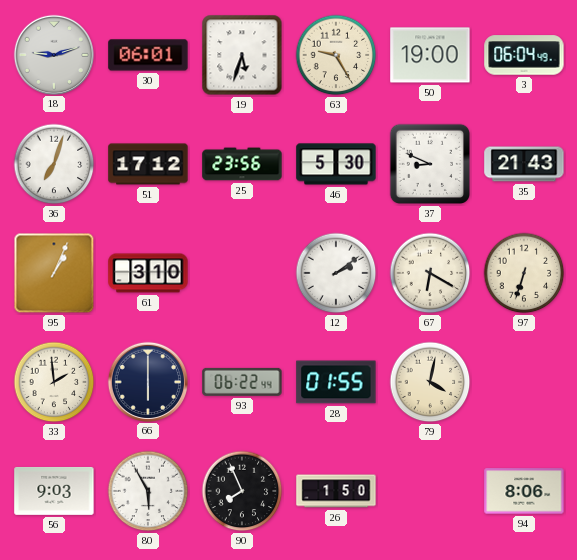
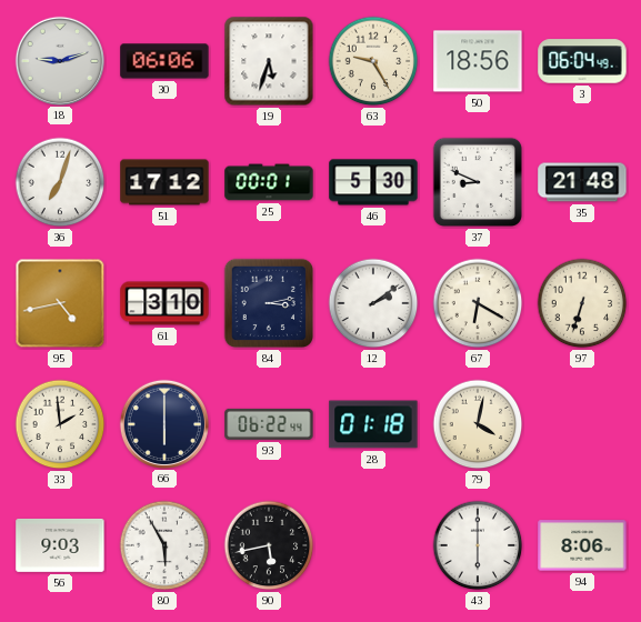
30: 06:01 -> 06:06 (164, 61)
50: 19:00 -> 18:56 (478, 61)
25: 23:56 -> 00:01 (269, 182)
35: 21:43 -> 21:48 (582, 182)
95: 1:04 -> 4:43 (60, 303)
84: none -> 3:13 (269, 303)
28: 01:55 -> 01:18 (373, 424)
90: 7:56 -> 5:43 (269, 545)
26: 1:50 -> none (336, 491)
43: none -> 6:00 (478, 545)
